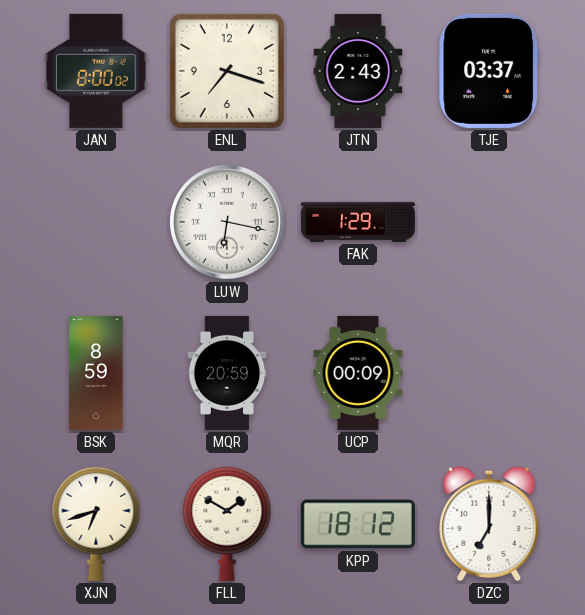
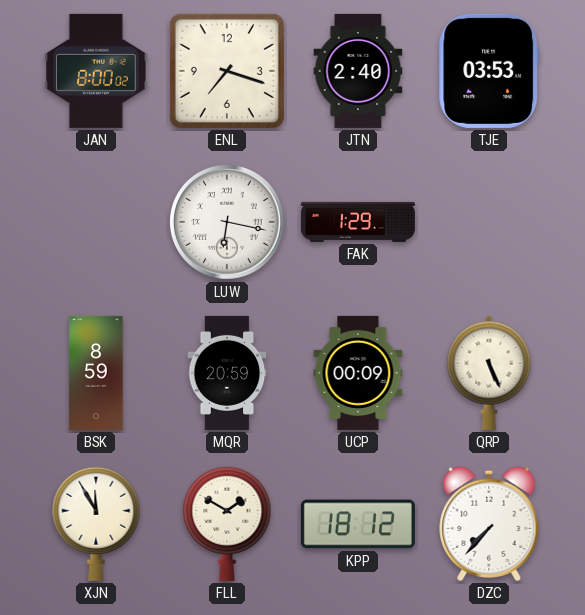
JTN: 2:43 -> 2:40 (358, 71)
TJE: 03:37 -> 03:53 (489, 71)
QRP: none -> 5:26 (489, 373)
XJN: 6:42 -> 11:55 (96, 524)
DZC: 7:00 -> 7:37 (489, 524)
